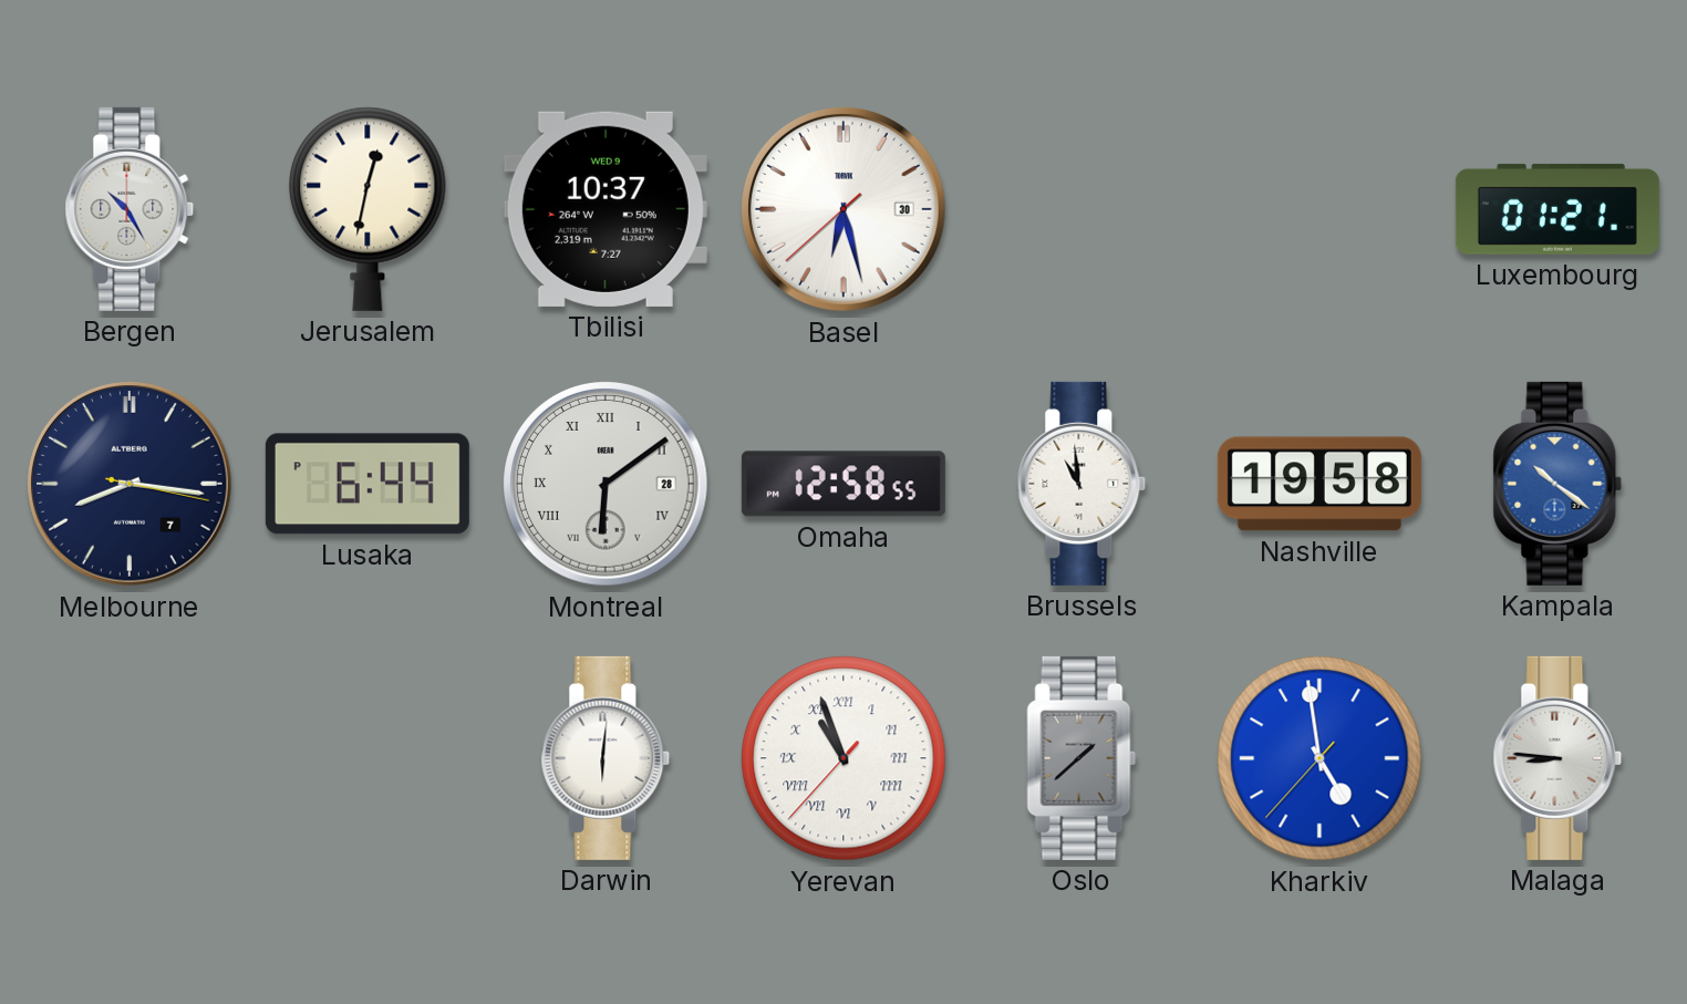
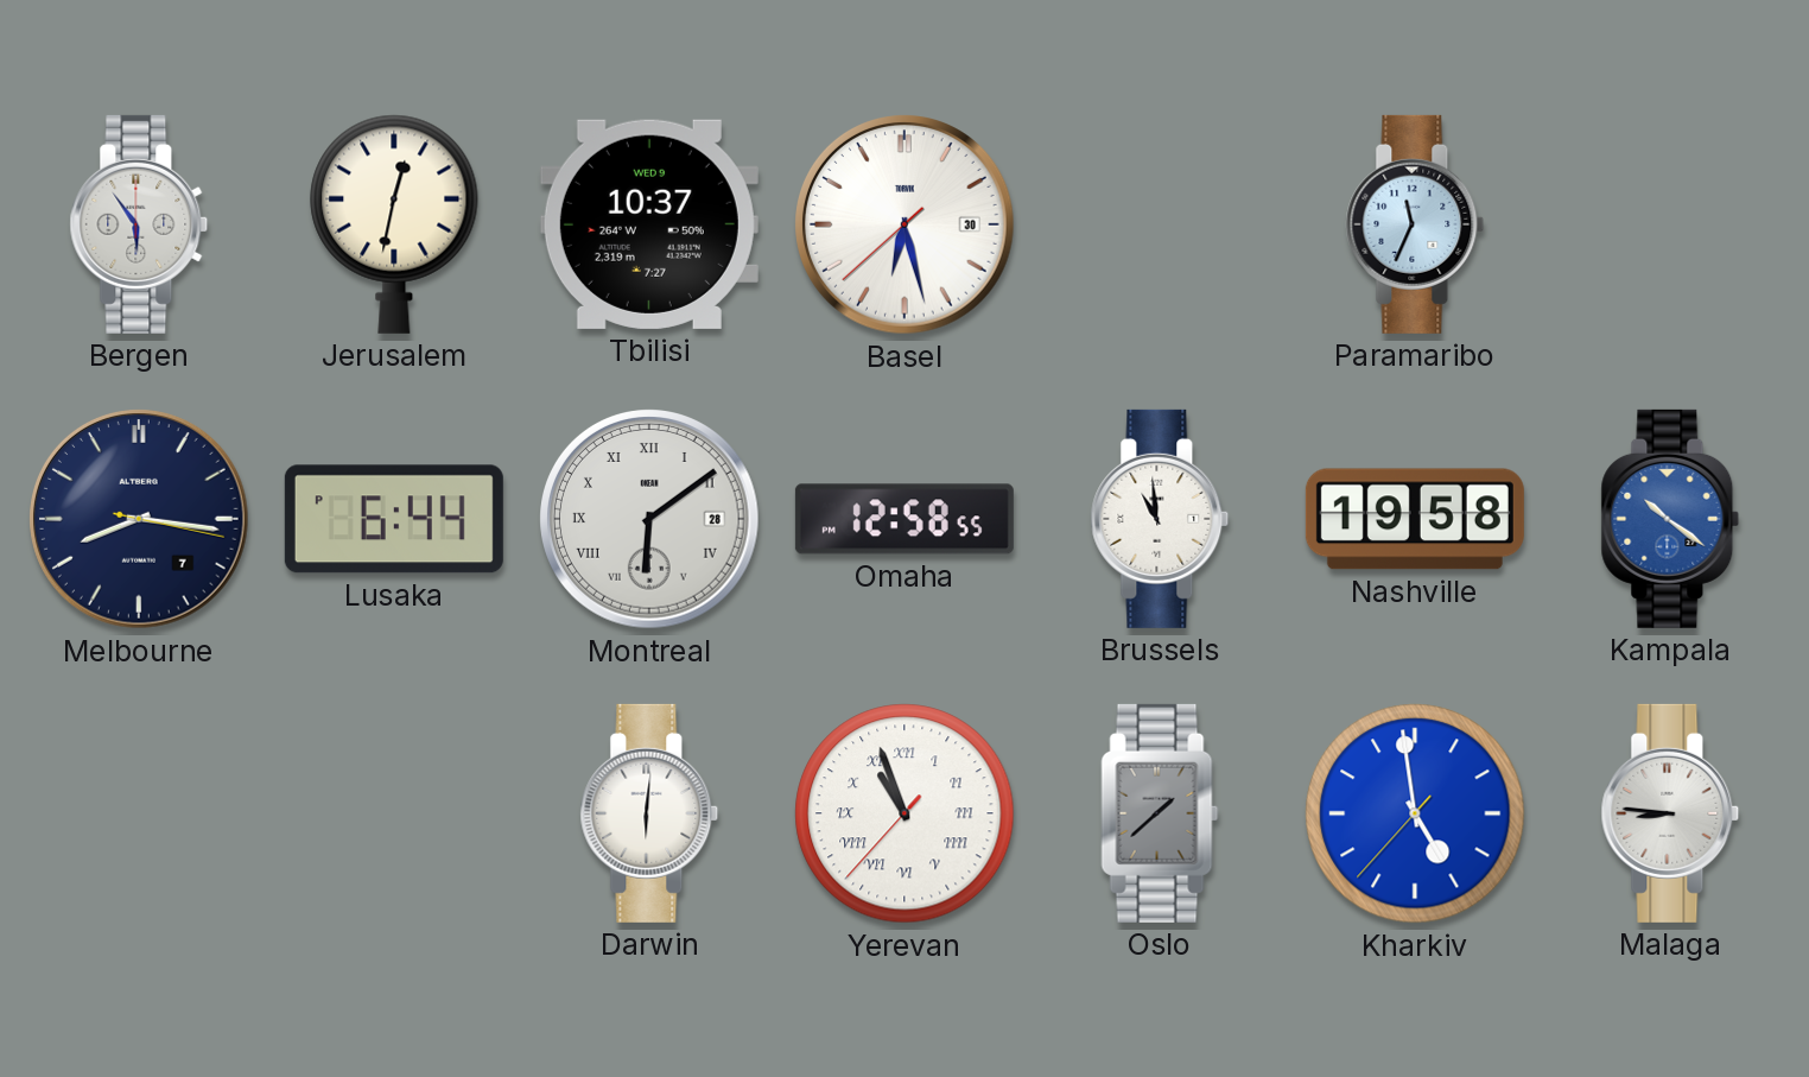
Bergen: 10:25 -> 5:54 (139, 224)
Paramaribo: none -> 11:34 (1415, 224)
Luxembourg: 01:21 -> none (1557, 209)
